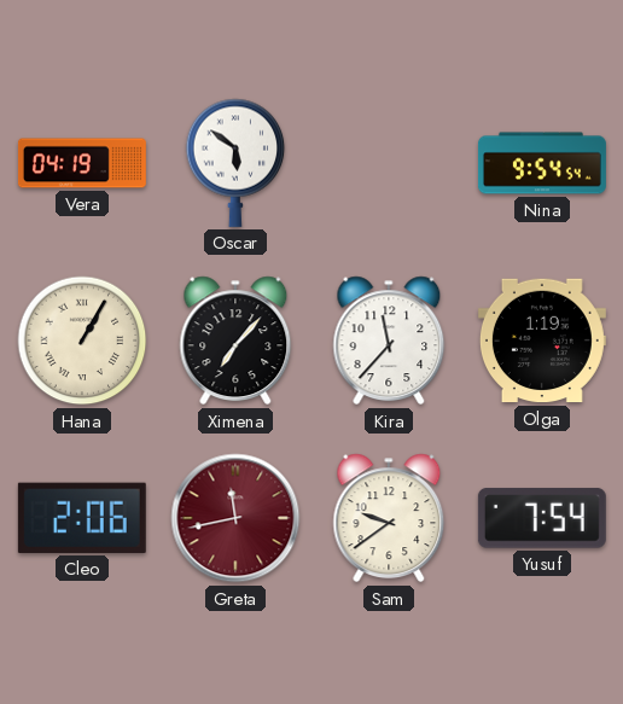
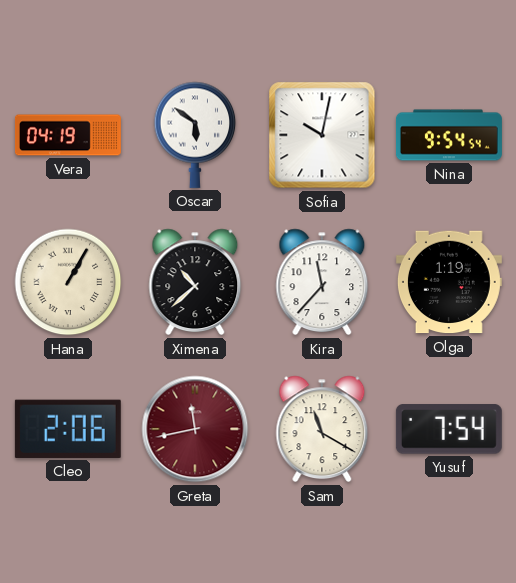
Sofia: none -> 10:02 (322, 135)
Ximena: 7:07 -> 10:38 (195, 282)
Sam: 9:39 -> 11:20 (322, 429)
